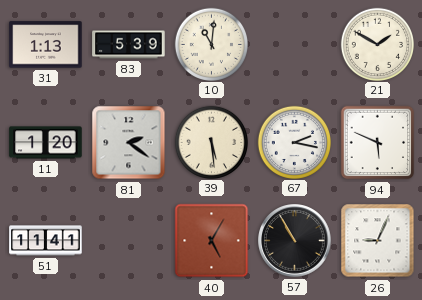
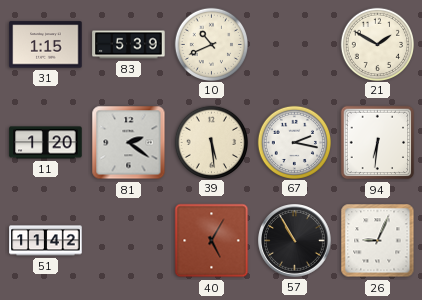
31: 1:13 -> 1:15 (46, 45)
10: 11:01 -> 10:41 (211, 44)
94: 5:49 -> 6:31 (378, 143)
51: 11:41 -> 11:42 (46, 241)
